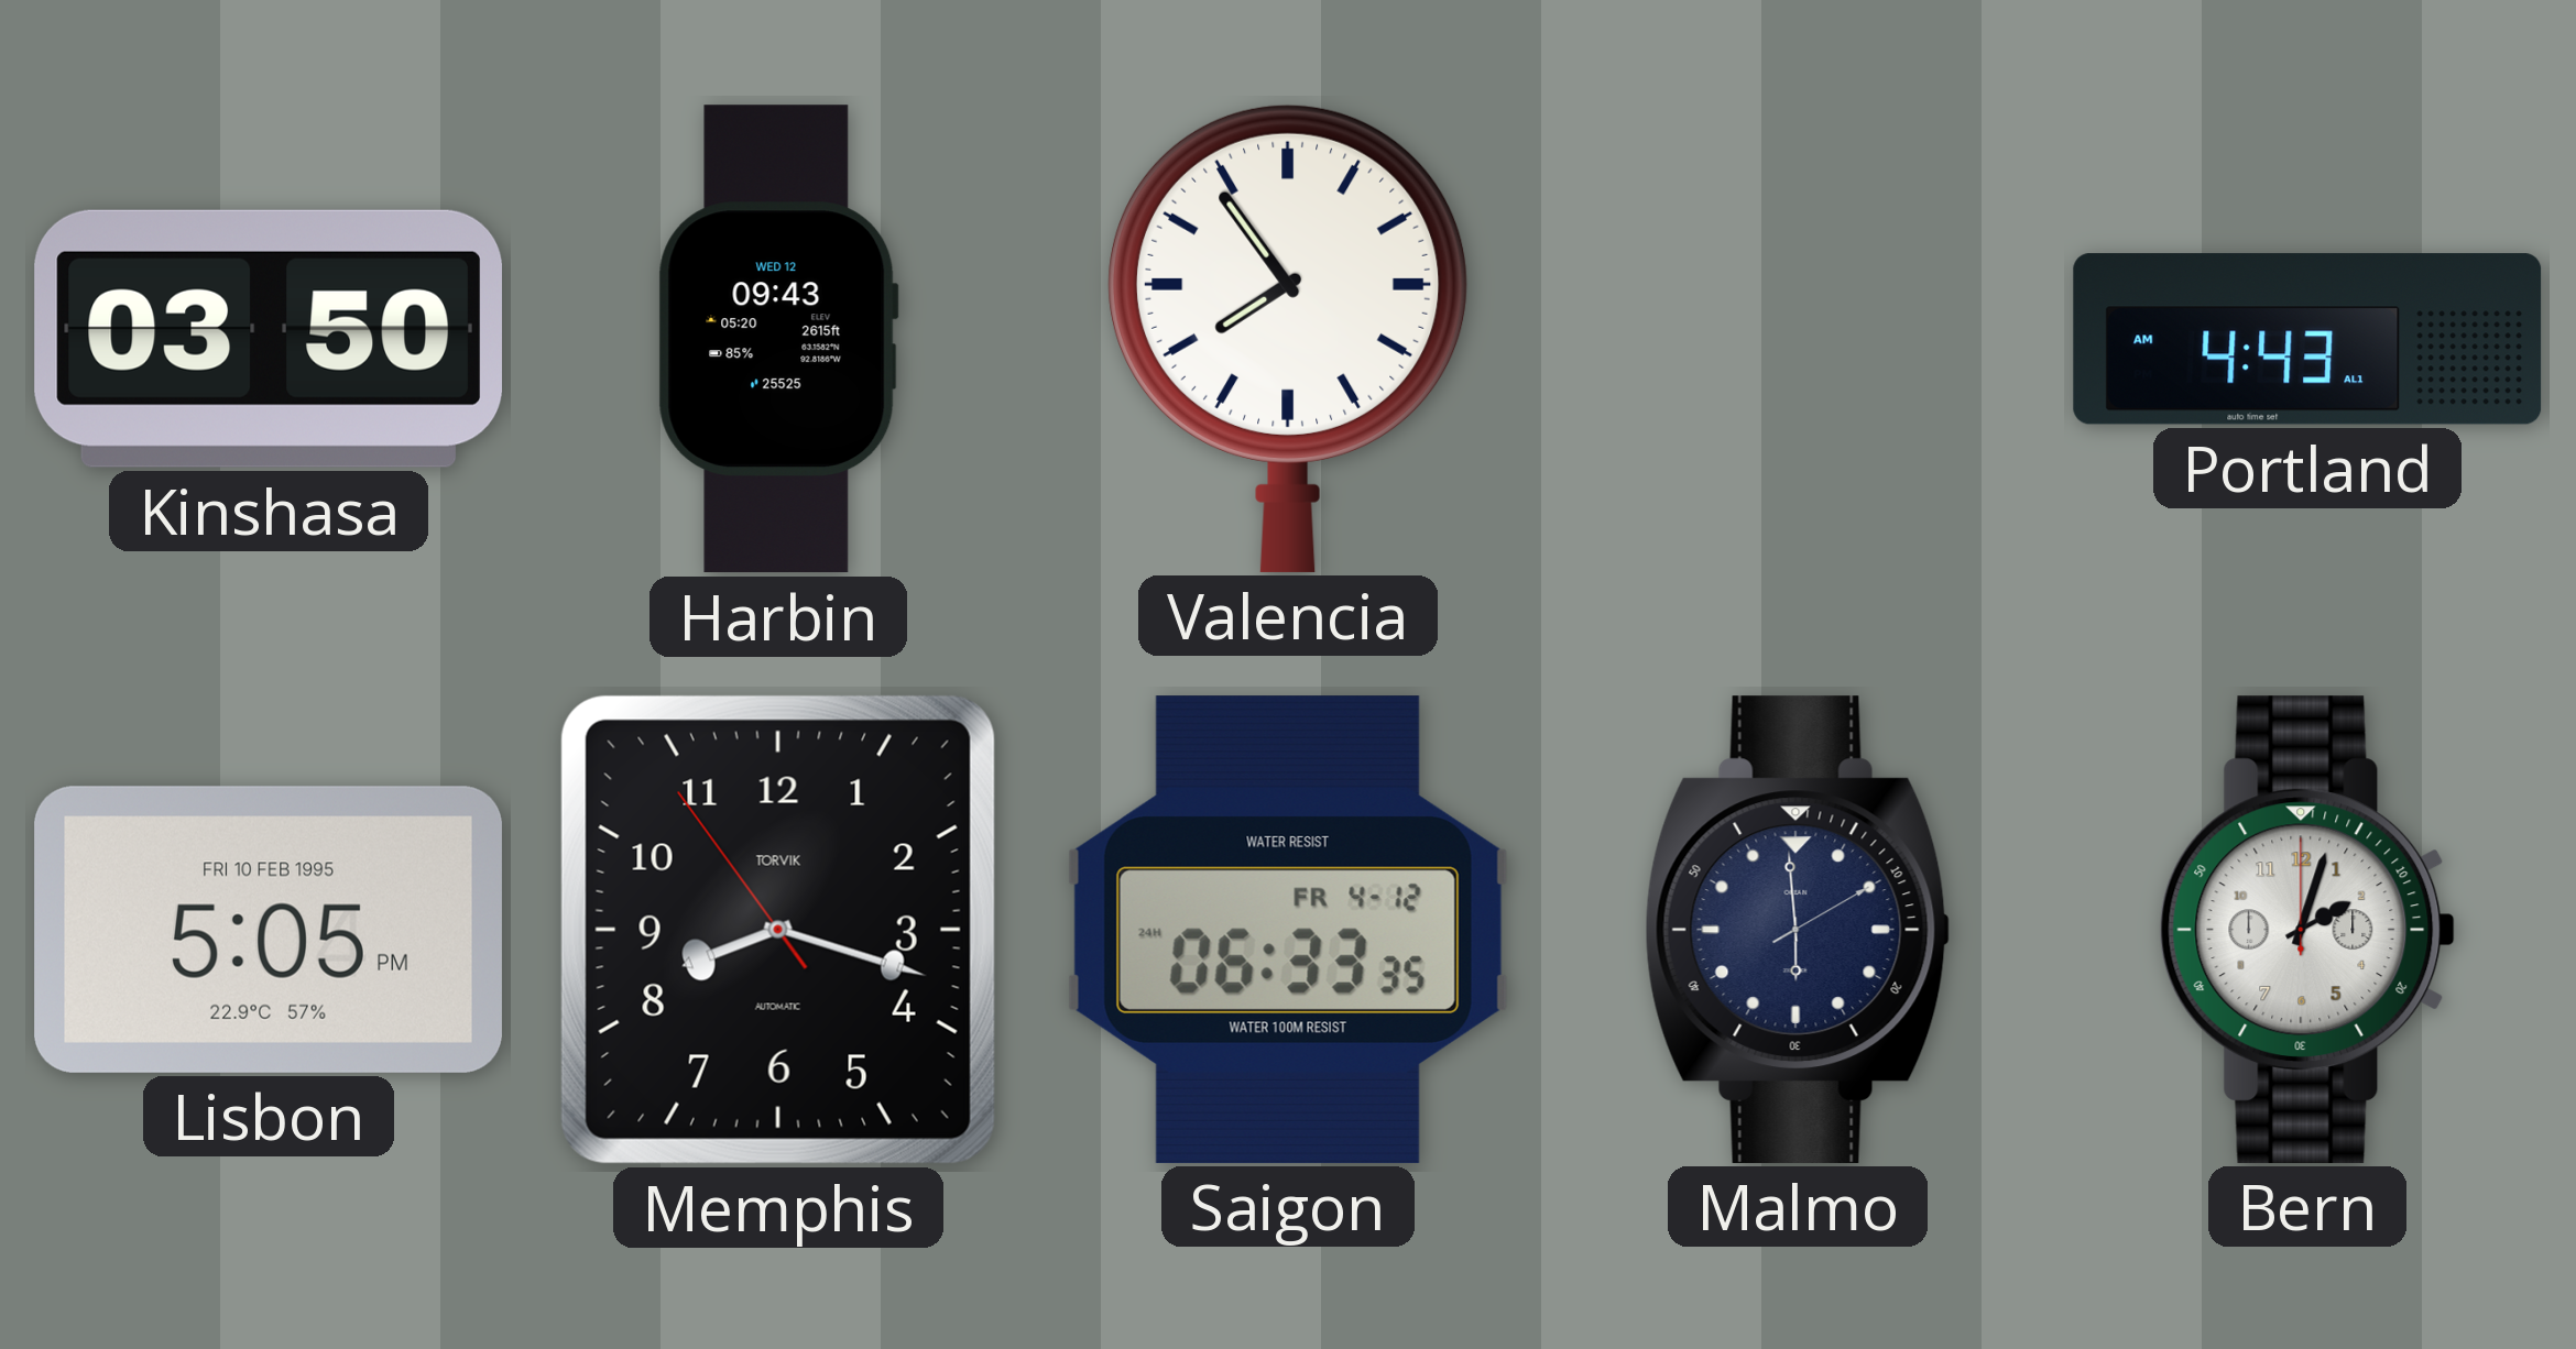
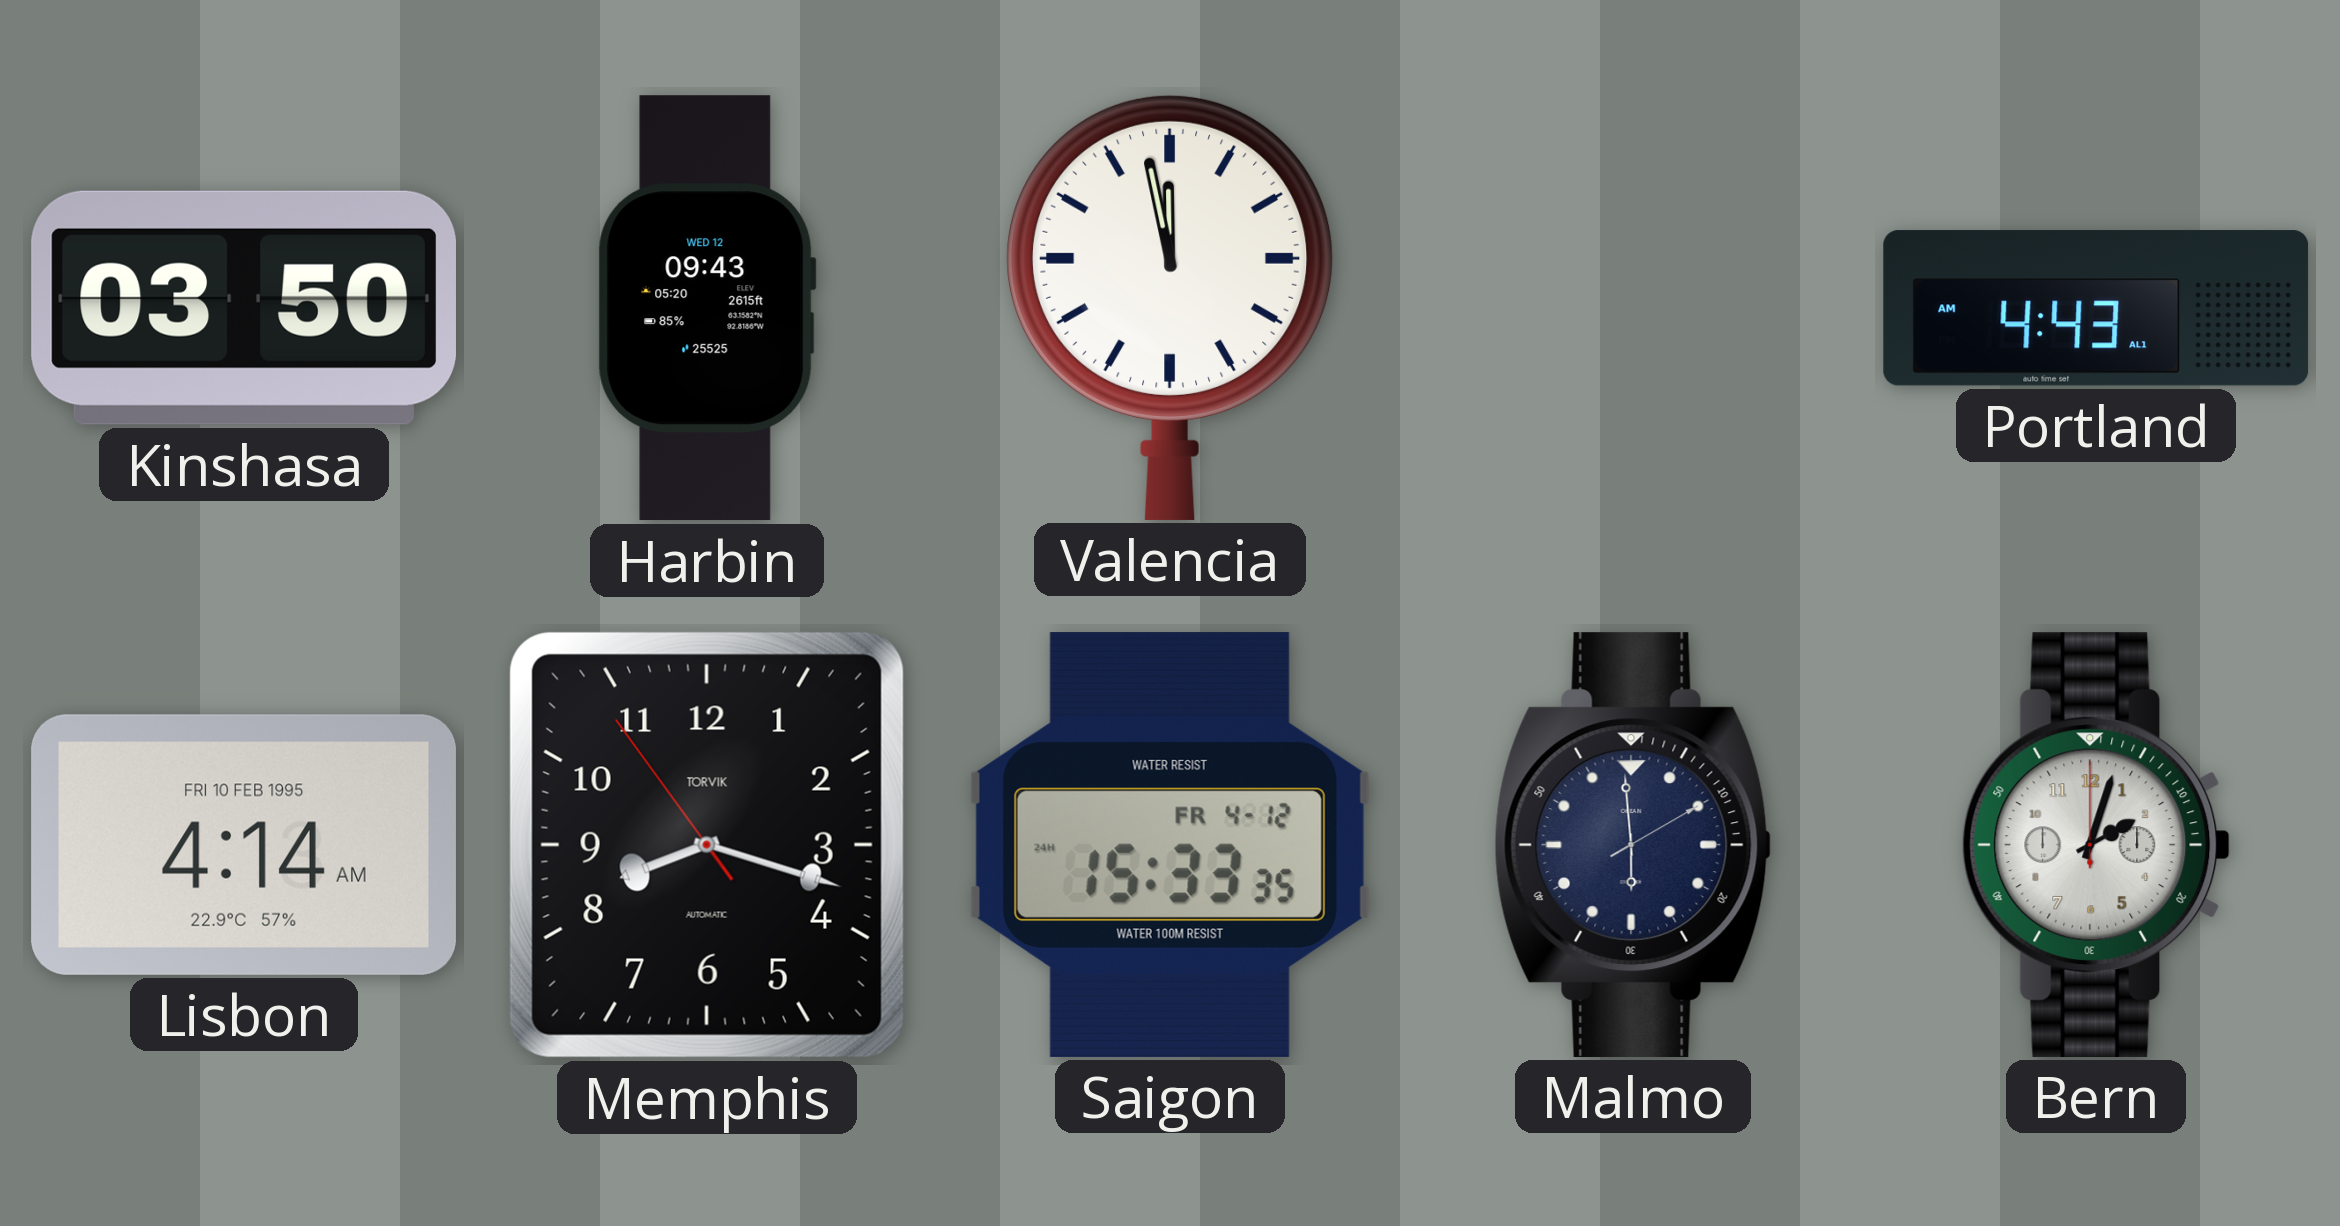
Valencia: 7:54 -> 11:58 (1170, 307)
Lisbon: 5:05 -> 4:14 (244, 845)
Saigon: 06:33 -> 15:33 (1170, 845)
